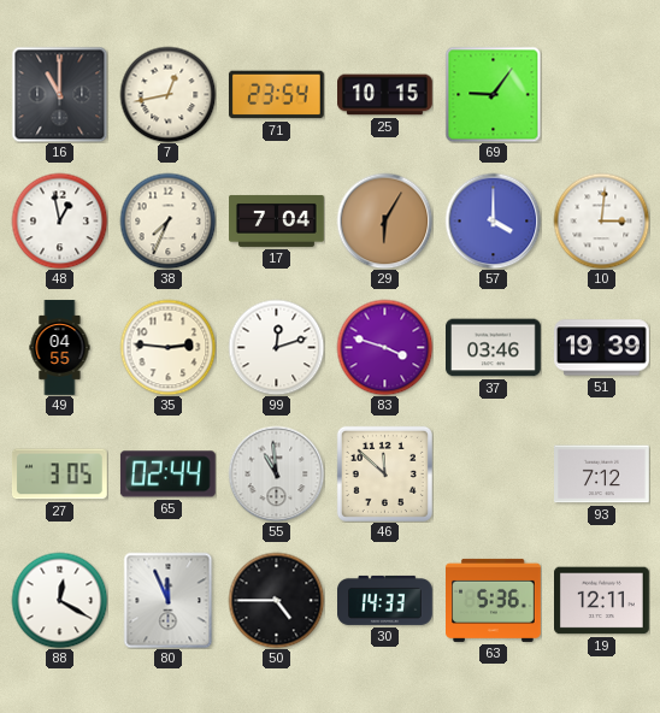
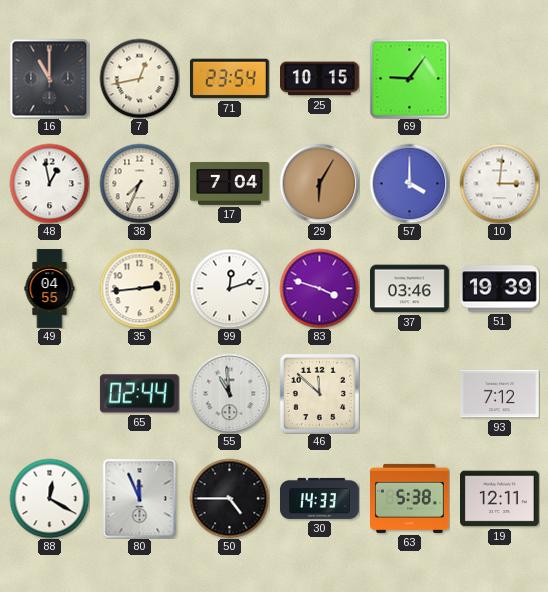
35: 2:46 -> 2:44 (139, 288)
27: 3:05 -> none (59, 475)
63: 5:36 -> 5:38 (410, 498)
